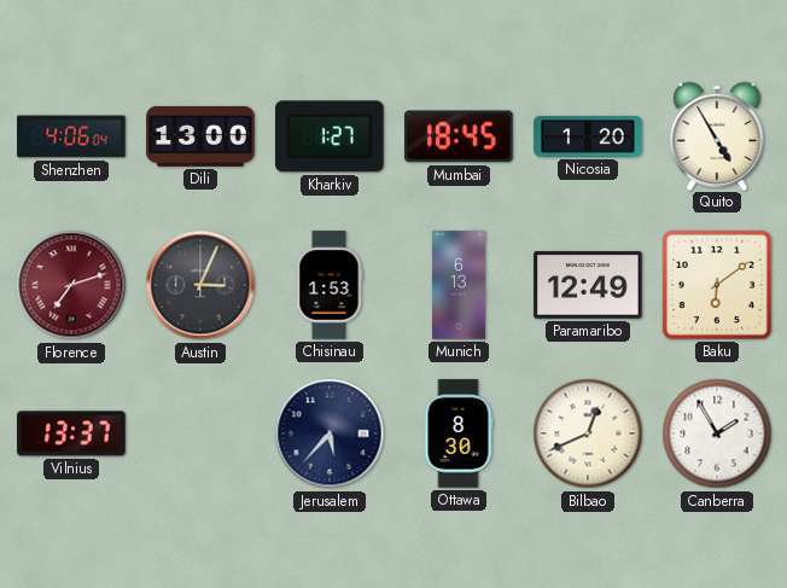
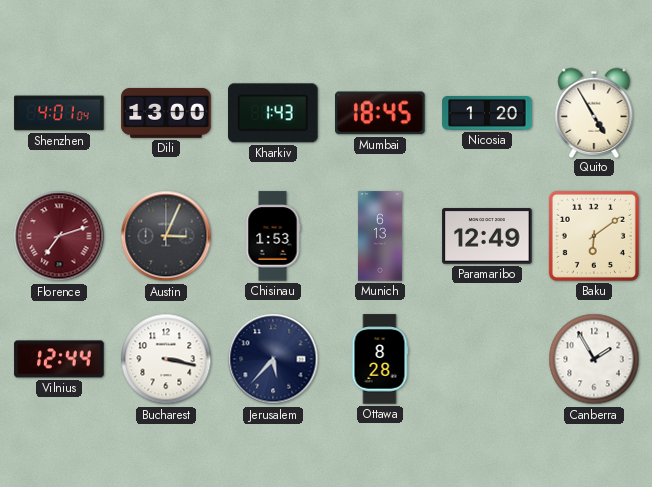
Shenzhen: 4:06 -> 4:01 (59, 113)
Kharkiv: 1:27 -> 1:43 (273, 113)
Vilnius: 13:37 -> 12:44 (59, 359)
Bucharest: none -> 3:17 (166, 359)
Ottawa: 8:30 -> 8:28 (380, 359)
Bilbao: 12:41 -> none (588, 433)
